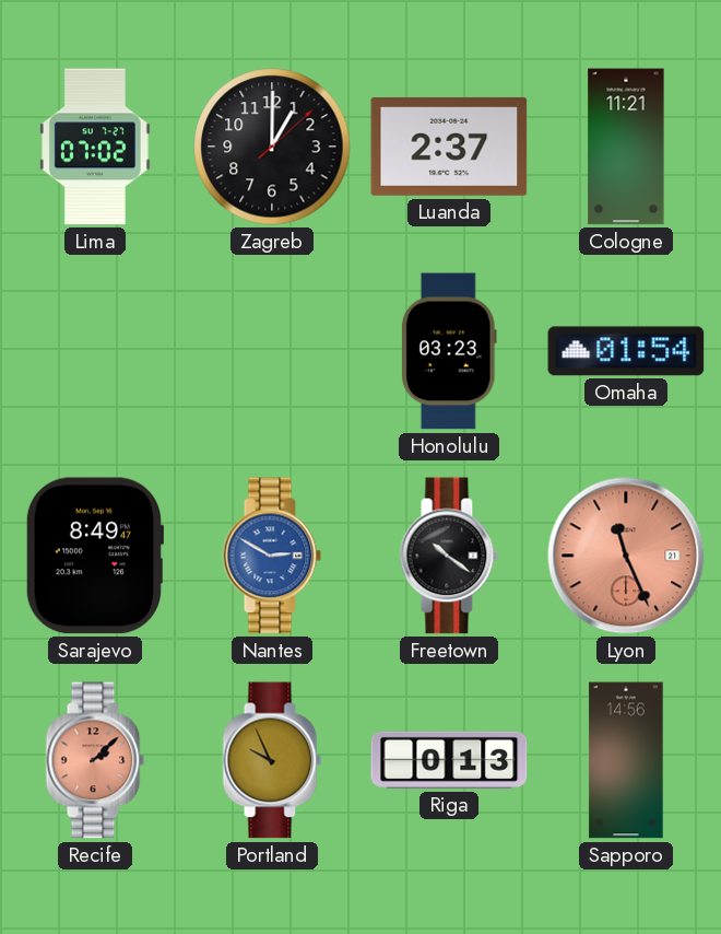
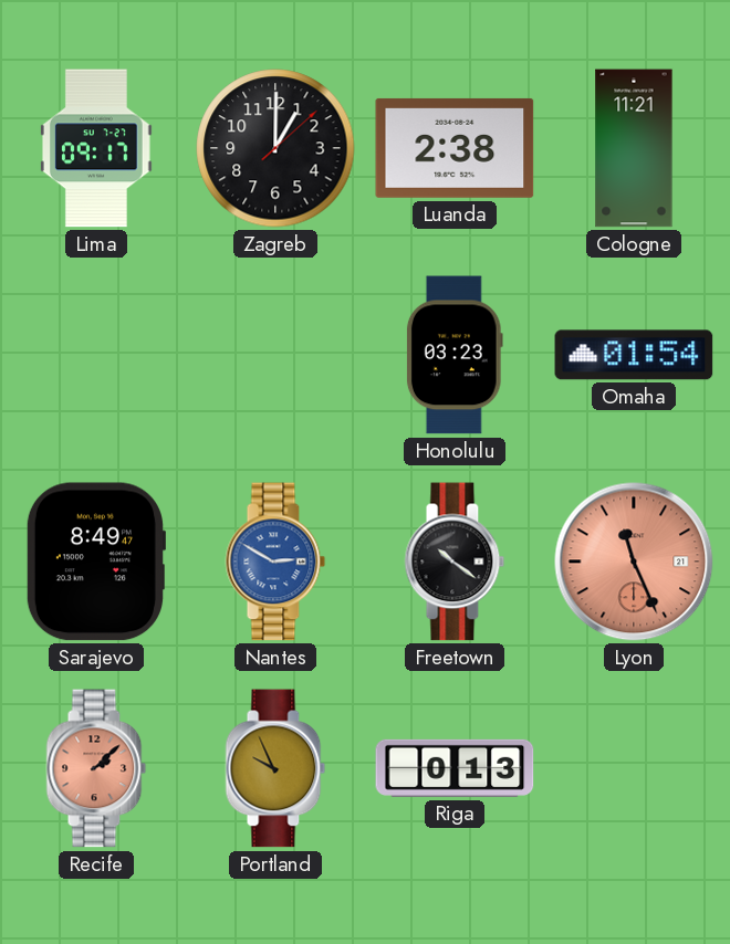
Lima: 07:02 -> 09:17 (96, 148)
Luanda: 2:37 -> 2:38 (455, 148)
Sapporo: 14:56 -> none (626, 760)
